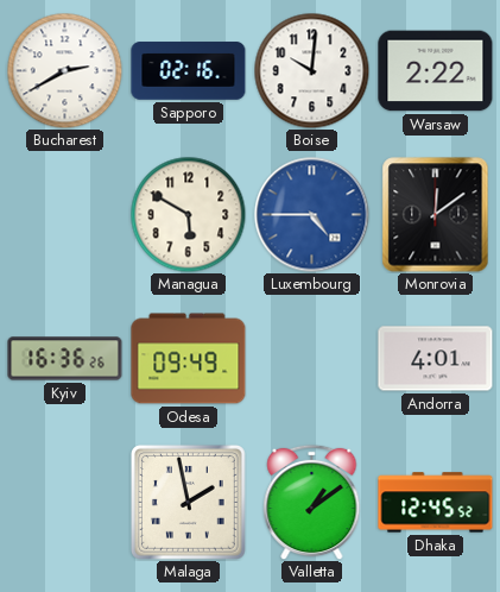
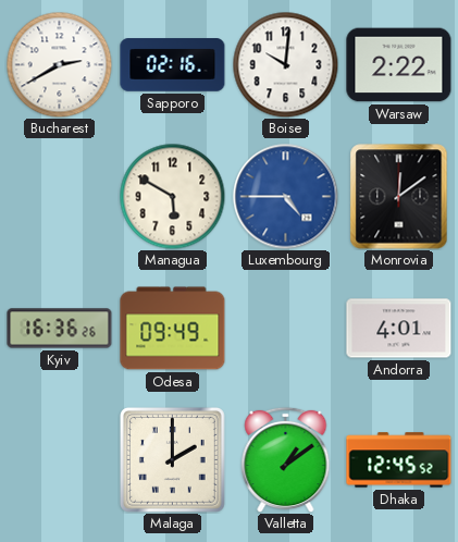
Malaga: 1:58 -> 2:00 (173, 460)
